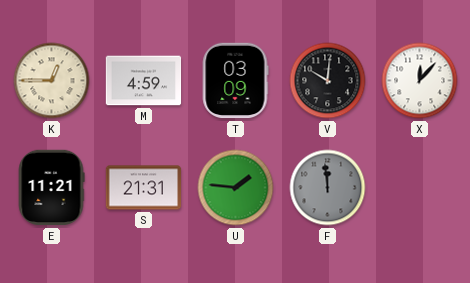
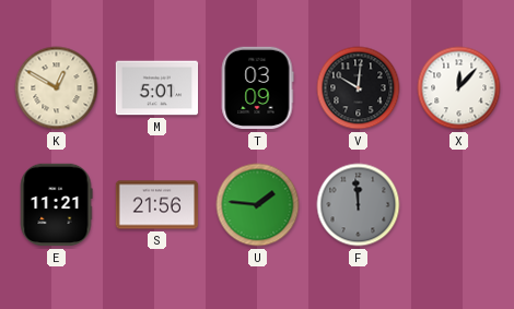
K: 12:45 -> 12:50 (57, 88)
M: 4:59 -> 5:01 (157, 88)
S: 21:31 -> 21:56 (157, 205)
